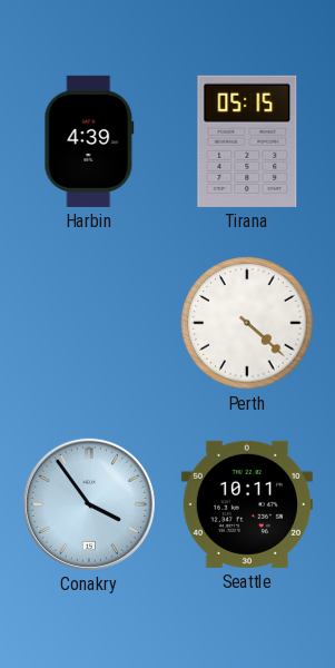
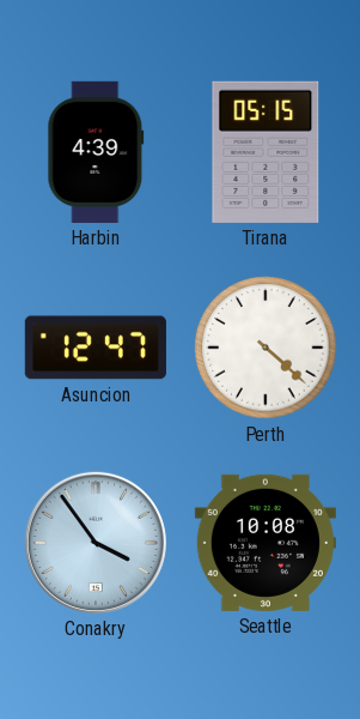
Asuncion: none -> 12:47 (96, 348)
Seattle: 10:11 -> 10:08 (266, 543)
